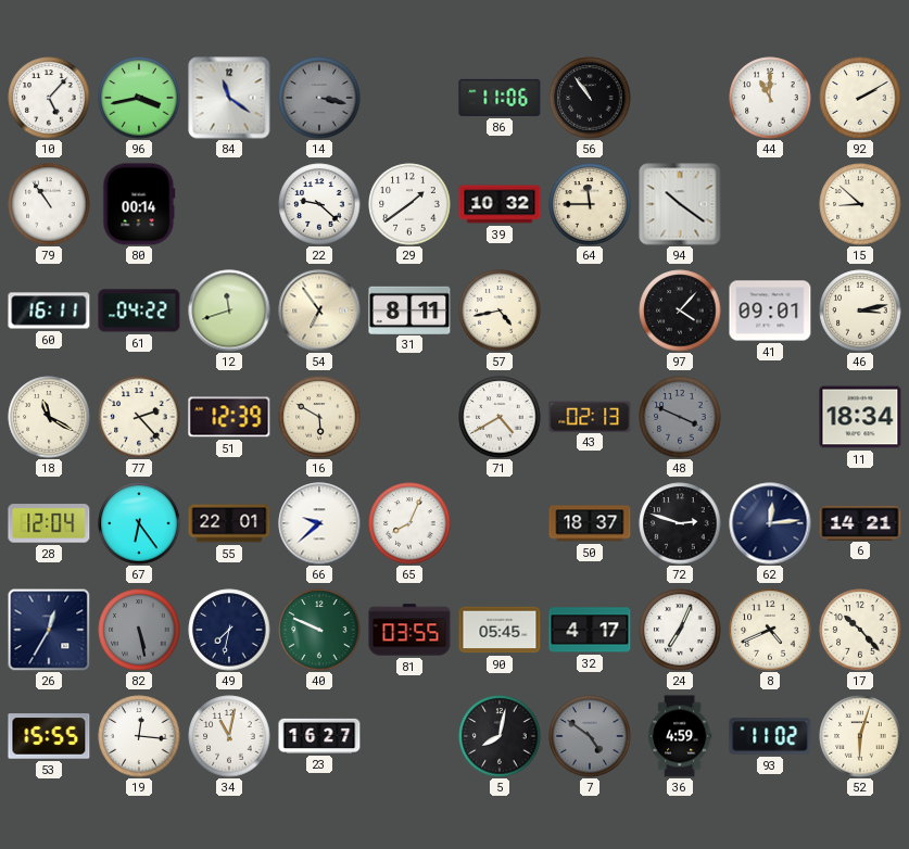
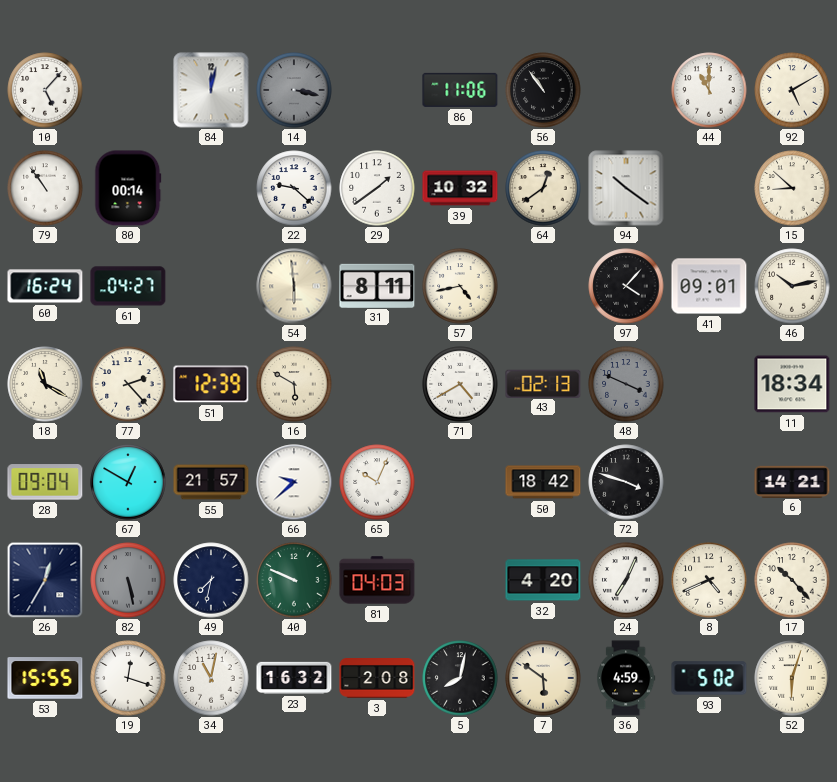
96: 3:43 -> none (139, 98)
84: 11:21 -> 12:02 (211, 90)
92: 2:10 -> 5:10 (792, 90)
64: 11:45 -> 12:39 (543, 188)
60: 16:11 -> 16:24 (45, 286)
61: 04:22 -> 04:27 (128, 286)
12: 11:42 -> none (229, 311)
54: 6:54 -> 5:59 (294, 286)
46: 3:13 -> 10:13 (792, 286)
28: 12:04 -> 09:04 (45, 482)
67: 6:24 -> 12:50 (128, 482)
55: 22:01 -> 21:57 (211, 482)
65: 8:04 -> 10:04 (377, 482)
50: 18:37 -> 18:42 (543, 482)
72: 2:48 -> 3:48 (626, 482)
62: 12:14 -> none (770, 523)
81: 03:55 -> 04:03 (377, 580)
90: 05:45 -> none (500, 630)
32: 4:17 -> 4:20 (543, 580)
19: 12:16 -> 12:18 (128, 678)
23: 16:27 -> 16:32 (294, 678)
3: none -> 2:08 (377, 679)
7: 4:51 -> 5:51 (543, 678)
7 dial: grey -> cream (543, 678)
93: 11:02 -> 5:02 (709, 678)
